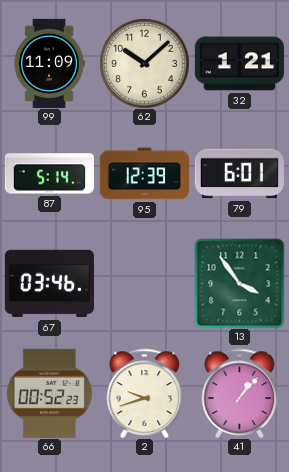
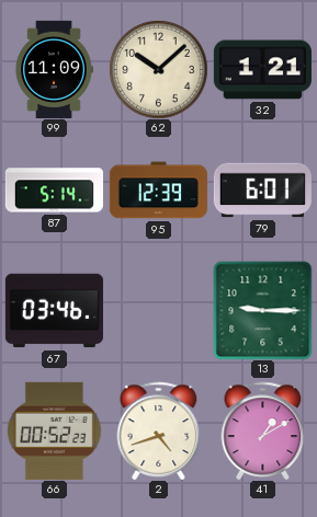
13: 3:54 -> 9:15 (262, 310)
2: 9:42 -> 4:42 (159, 430)
41: 1:07 -> 1:10 (263, 430)
